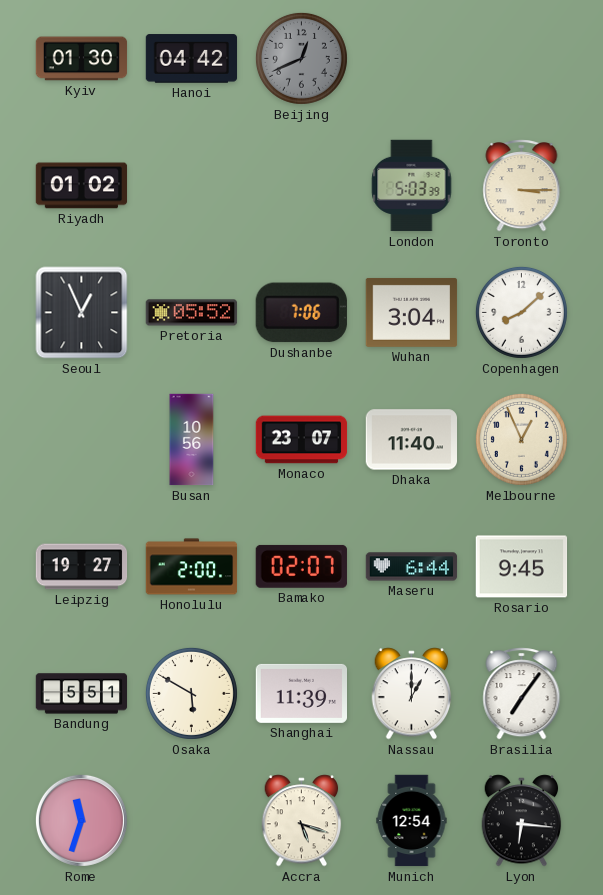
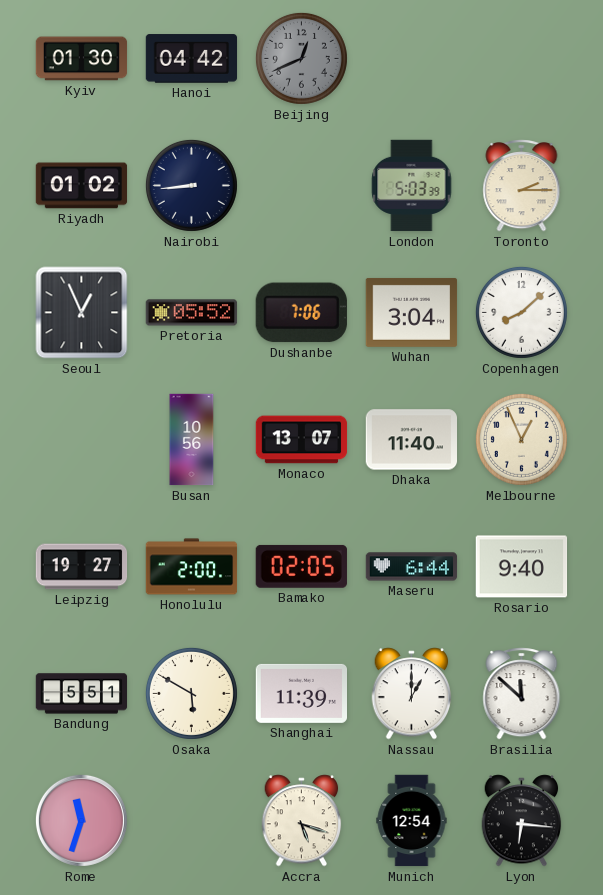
Nairobi: none -> 8:44 (191, 185)
Toronto: 3:15 -> 2:15 (522, 186)
Monaco: 23:07 -> 13:07 (302, 440)
Bamako: 02:07 -> 02:05 (301, 566)
Rosario: 9:45 -> 9:40 (522, 567)
Brasilia: 7:06 -> 11:52 (522, 694)
